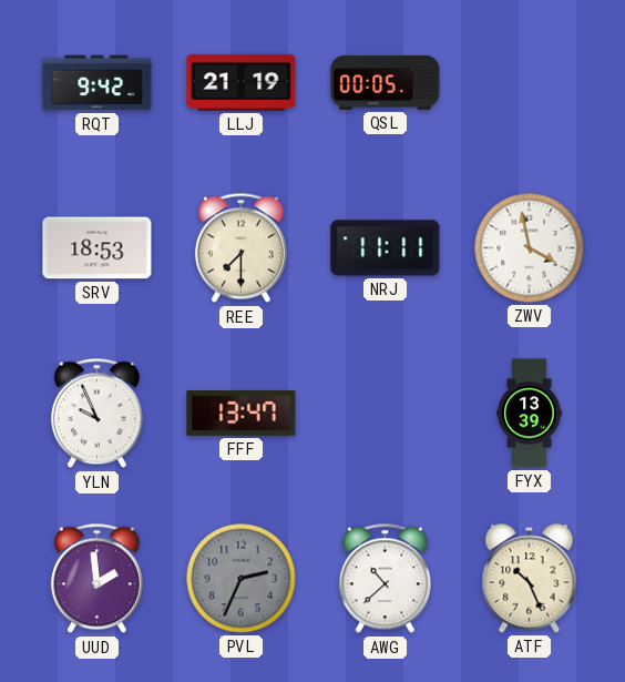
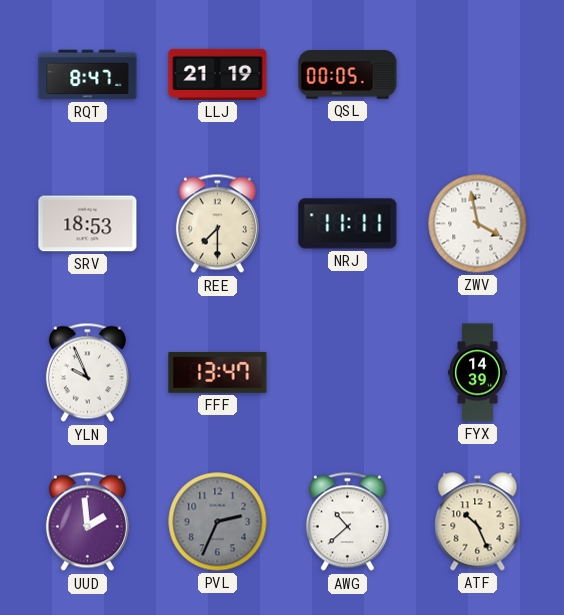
RQT: 9:42 -> 8:47 (88, 75)
FYX: 13:39 -> 14:39 (478, 373)
